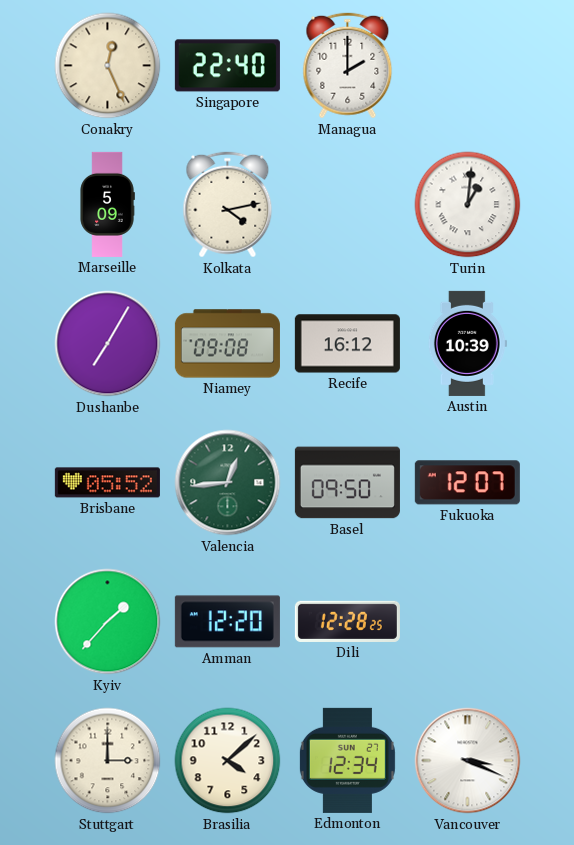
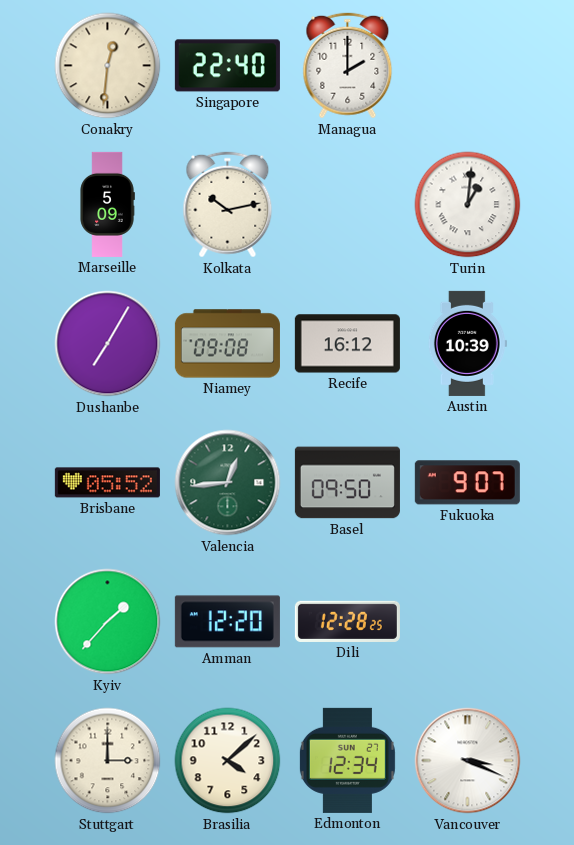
Conakry: 12:26 -> 12:31 (108, 66)
Kolkata: 4:13 -> 10:13 (228, 205)
Fukuoka: 12:07 -> 9:07 (467, 483)
